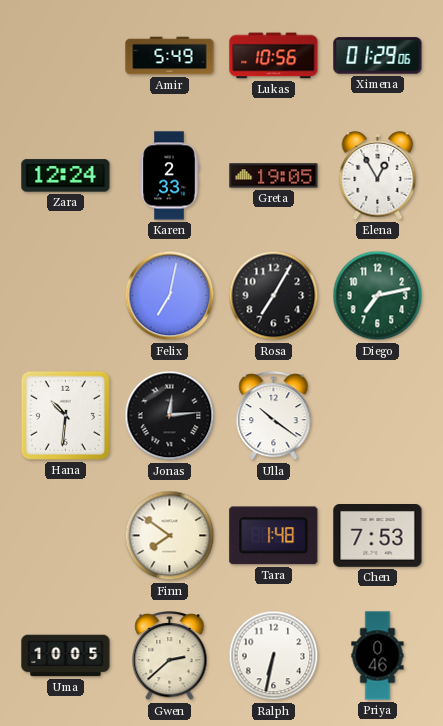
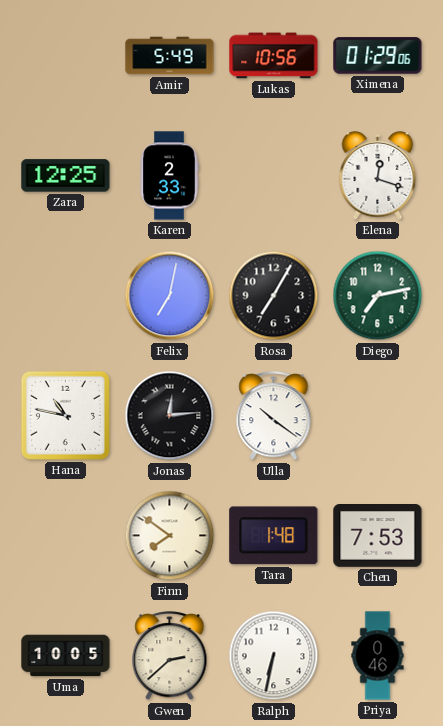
Zara: 12:24 -> 12:25 (66, 176)
Greta: 19:05 -> none (274, 176)
Elena: 12:55 -> 12:18 (378, 176)
Hana: 10:31 -> 10:47 (65, 415)
